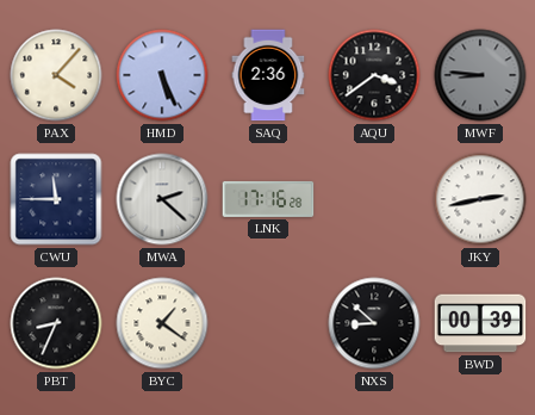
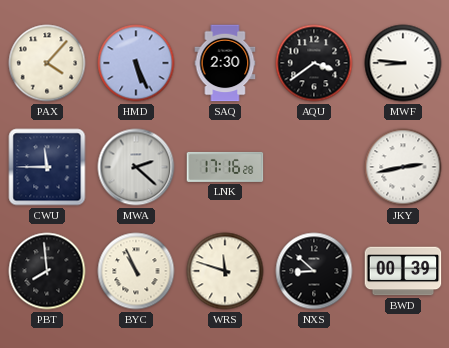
SAQ: 2:36 -> 2:30 (225, 63)
MWF dial: grey -> white (403, 63)
PBT: 8:34 -> 7:59 (47, 271)
BYC: 1:21 -> 10:56 (136, 271)
WRS: none -> 11:48 (225, 271)
